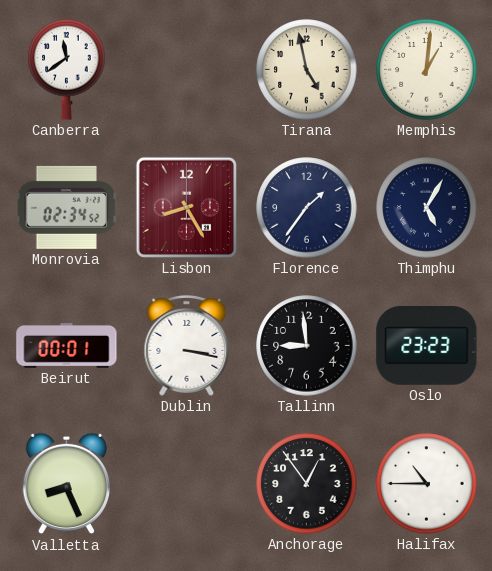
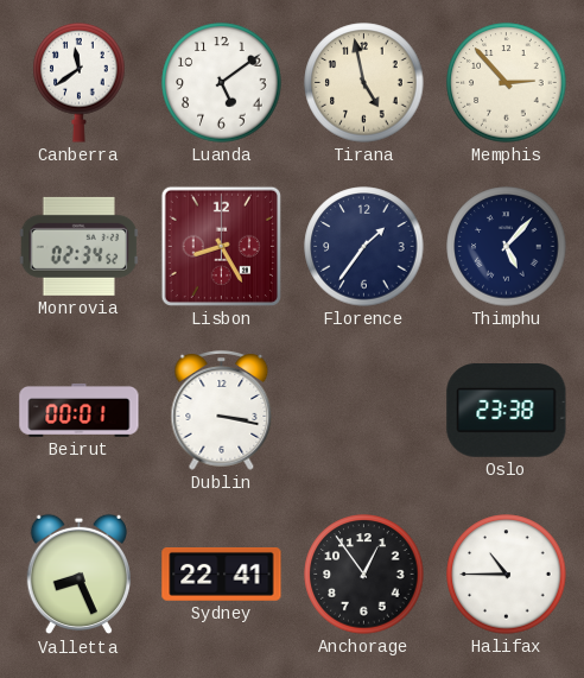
Luanda: none -> 5:09 (222, 83)
Memphis: 1:01 -> 2:53 (507, 83)
Thimphu: 5:05 -> 5:07 (507, 247)
Tallinn: 8:59 -> none (307, 346)
Oslo: 23:23 -> 23:38 (507, 411)
Sydney: none -> 22:41 (222, 574)
